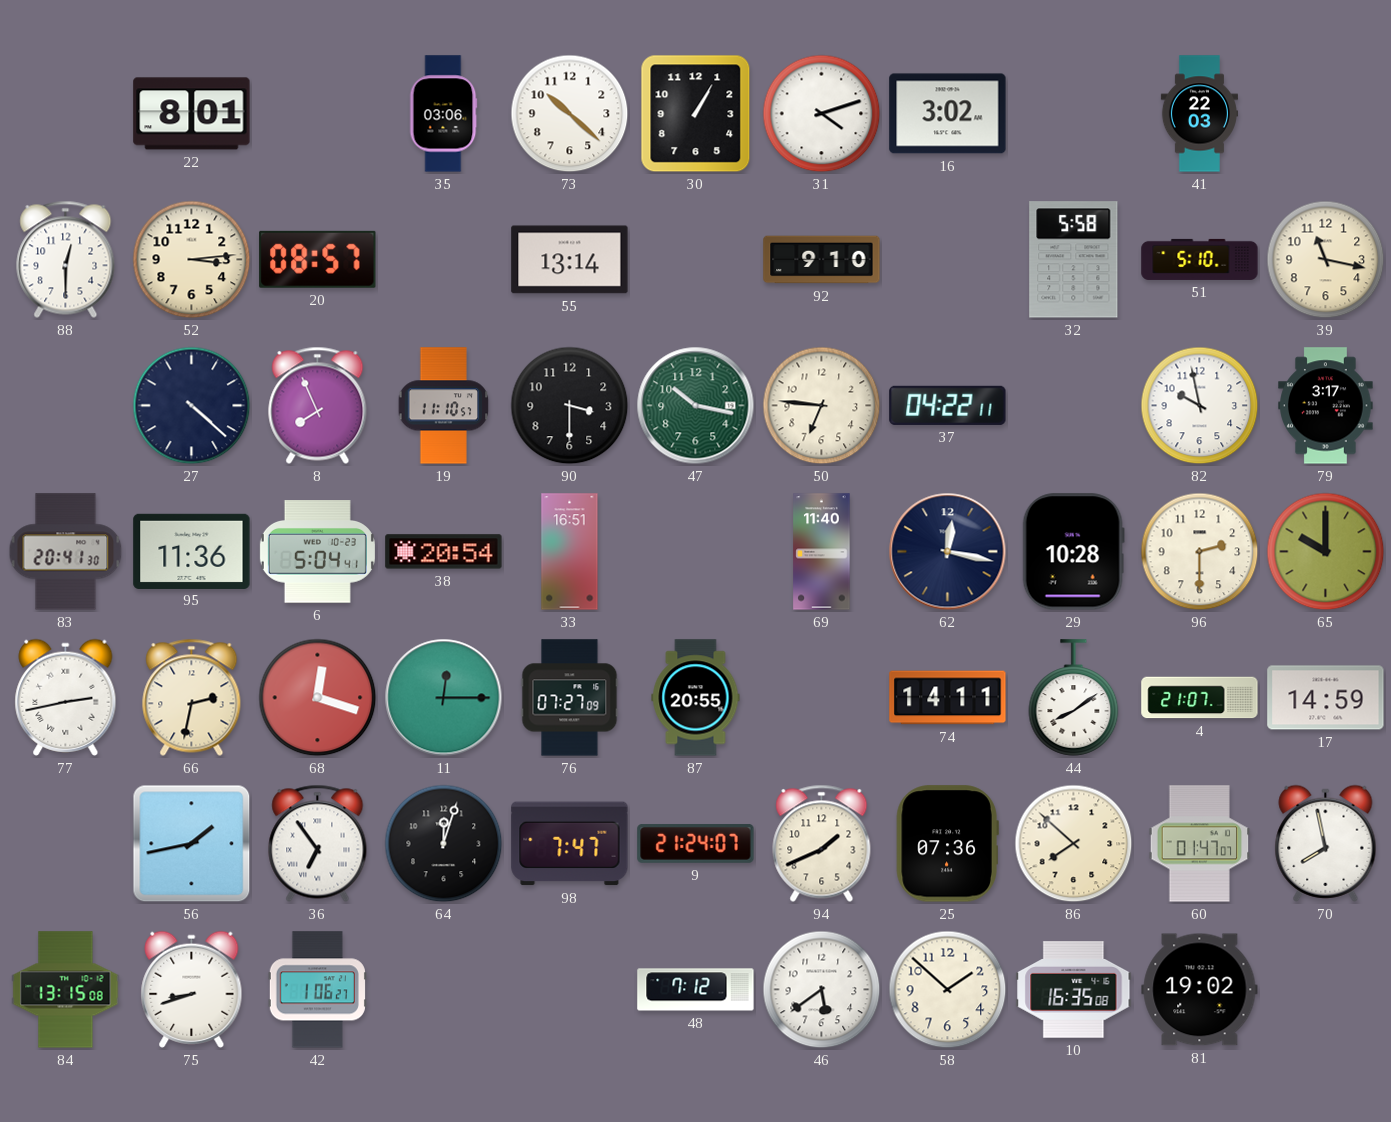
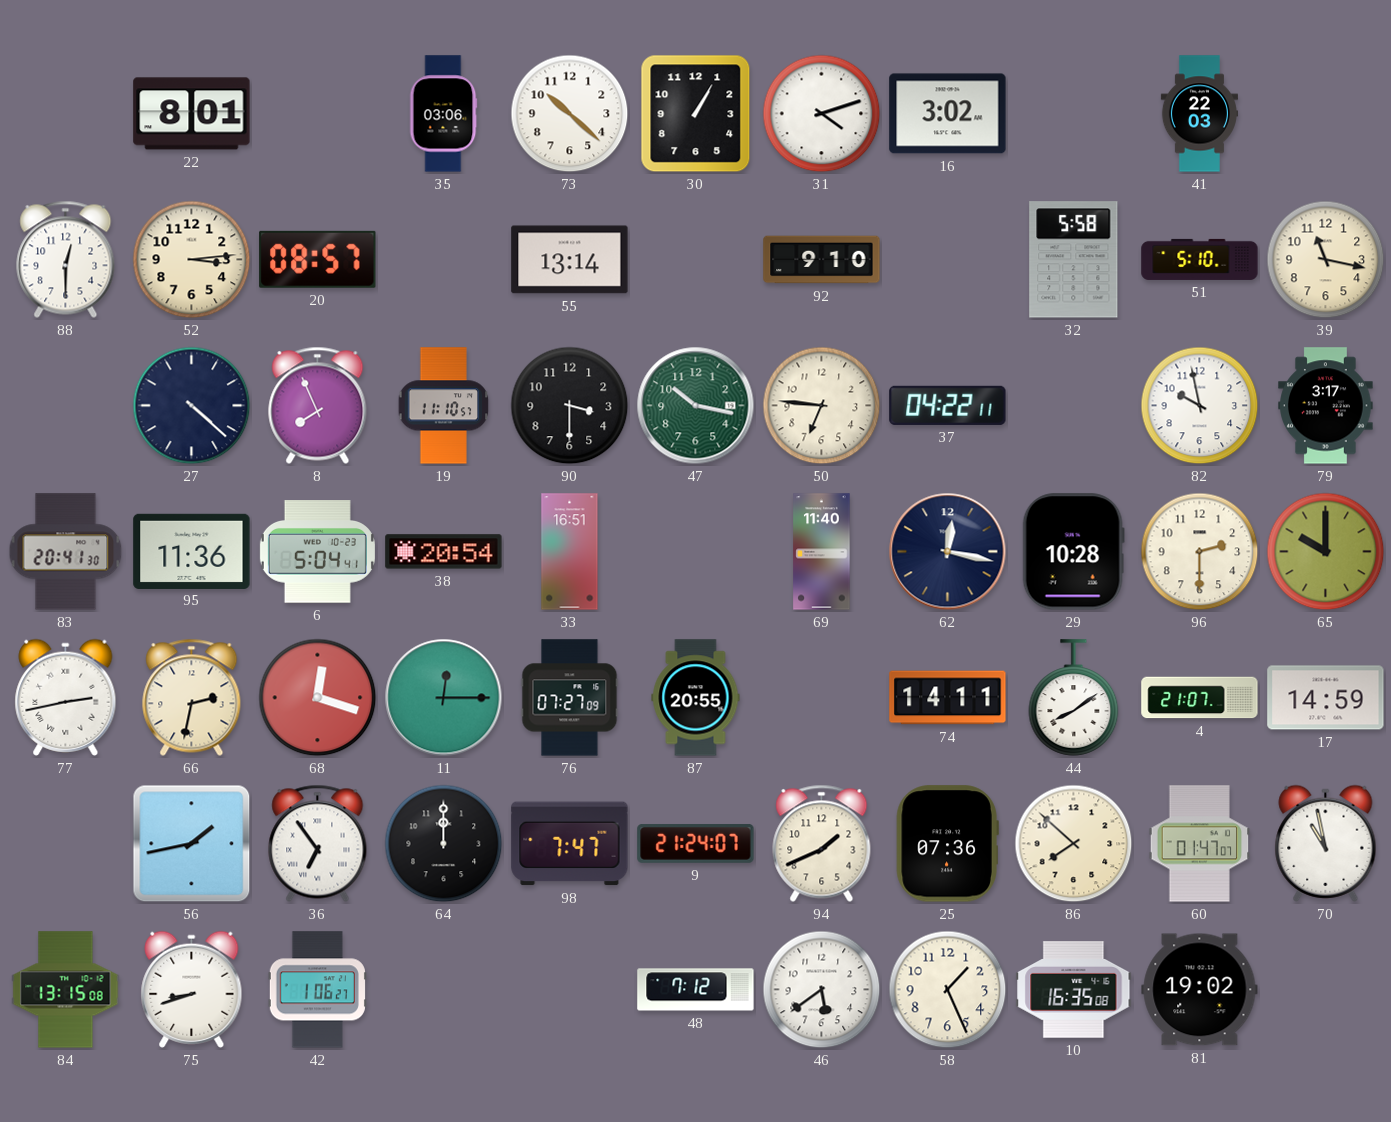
64: 12:03 -> 12:00 (444, 844)
70: 7:58 -> 10:58 (1326, 843)
58: 1:52 -> 1:26 (948, 990)
